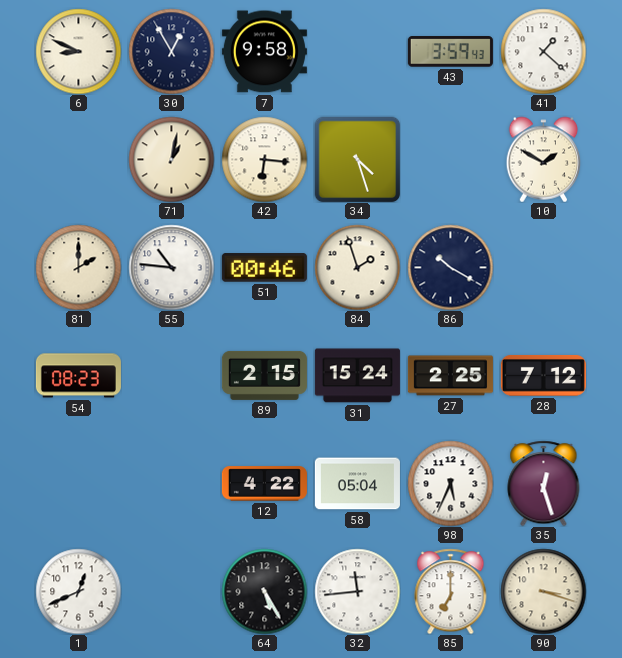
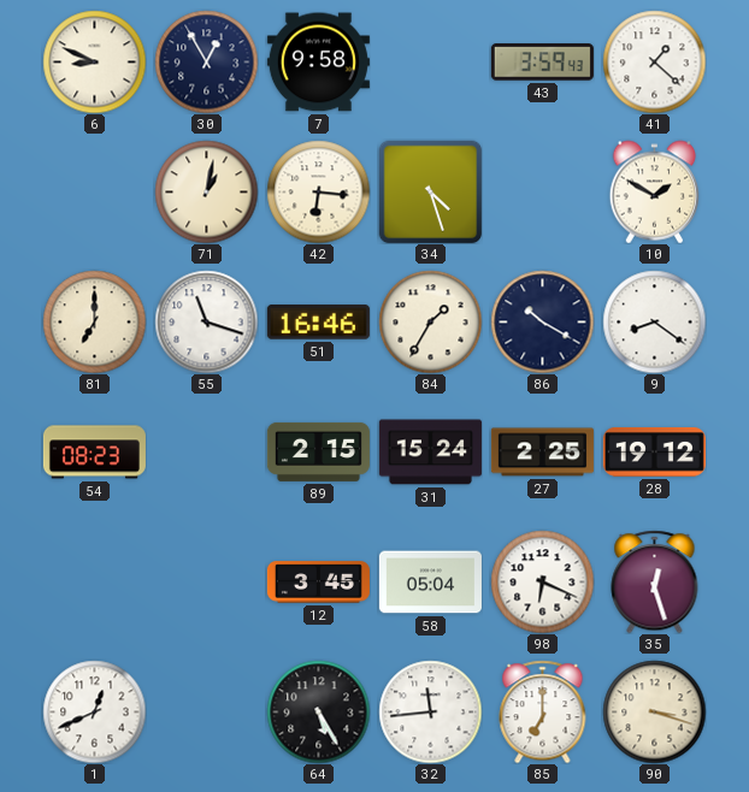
81: 2:00 -> 7:00 (94, 321)
55: 10:46 -> 11:18 (206, 321)
51: 00:46 -> 16:46 (318, 323)
84: 1:57 -> 1:35 (430, 321)
9: none -> 8:21 (654, 321)
28: 7:12 -> 19:12 (654, 453)
12: 4:22 -> 3:45 (318, 583)
98: 5:34 -> 6:19 (542, 581)
